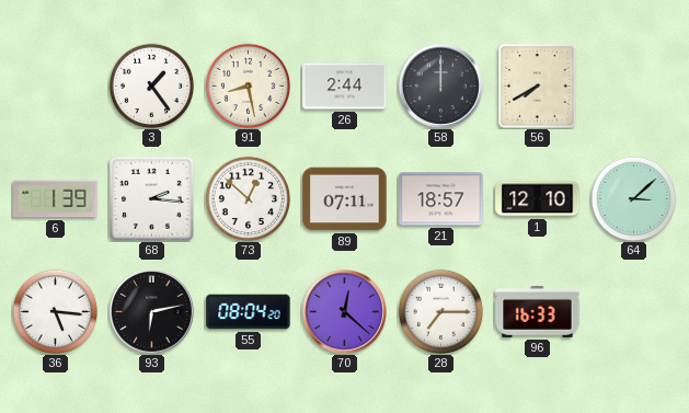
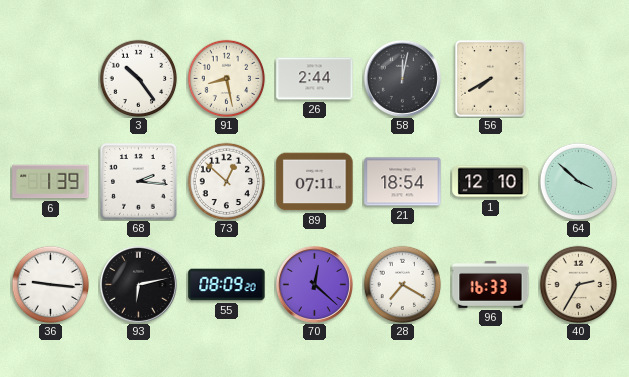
3: 1:24 -> 10:24 (138, 78)
58: 12:00 -> 12:02 (402, 78)
21: 18:57 -> 18:54 (403, 182)
64: 3:08 -> 3:52 (578, 181)
36: 5:16 -> 9:16 (50, 284)
55: 08:04 -> 08:09 (227, 285)
28: 7:15 -> 7:20 (402, 284)
40: none -> 2:35 (578, 284)
